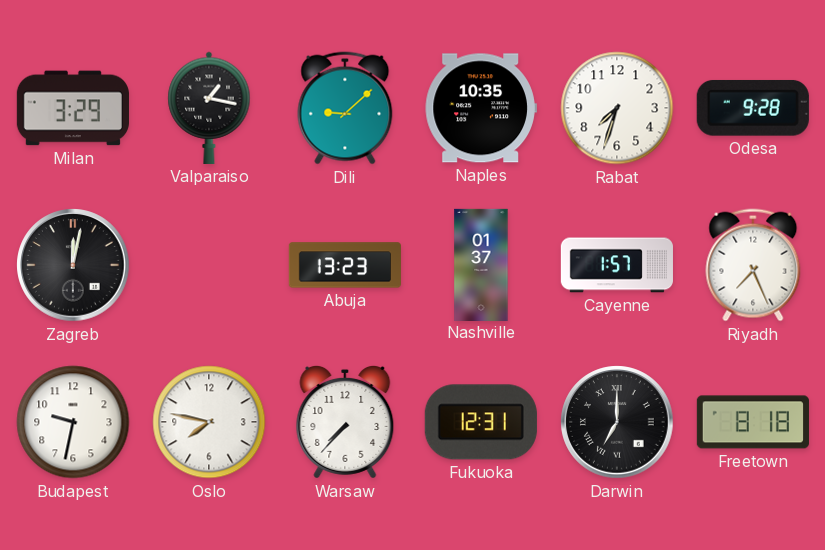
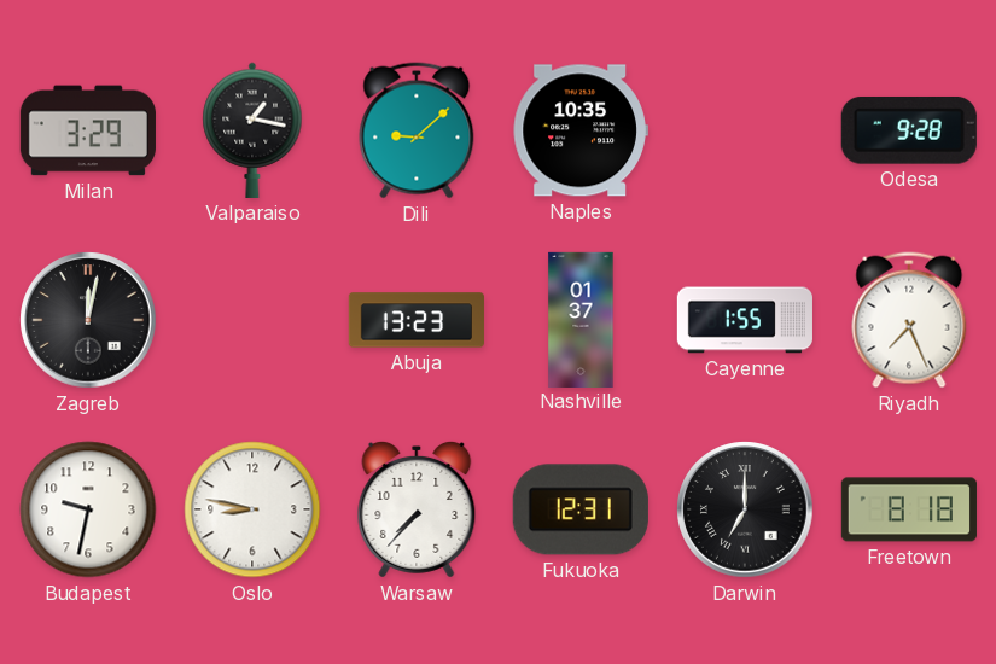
Rabat: 7:33 -> none (617, 108)
Cayenne: 1:57 -> 1:55 (744, 320)
Oslo: 7:47 -> 8:47 (252, 509)
